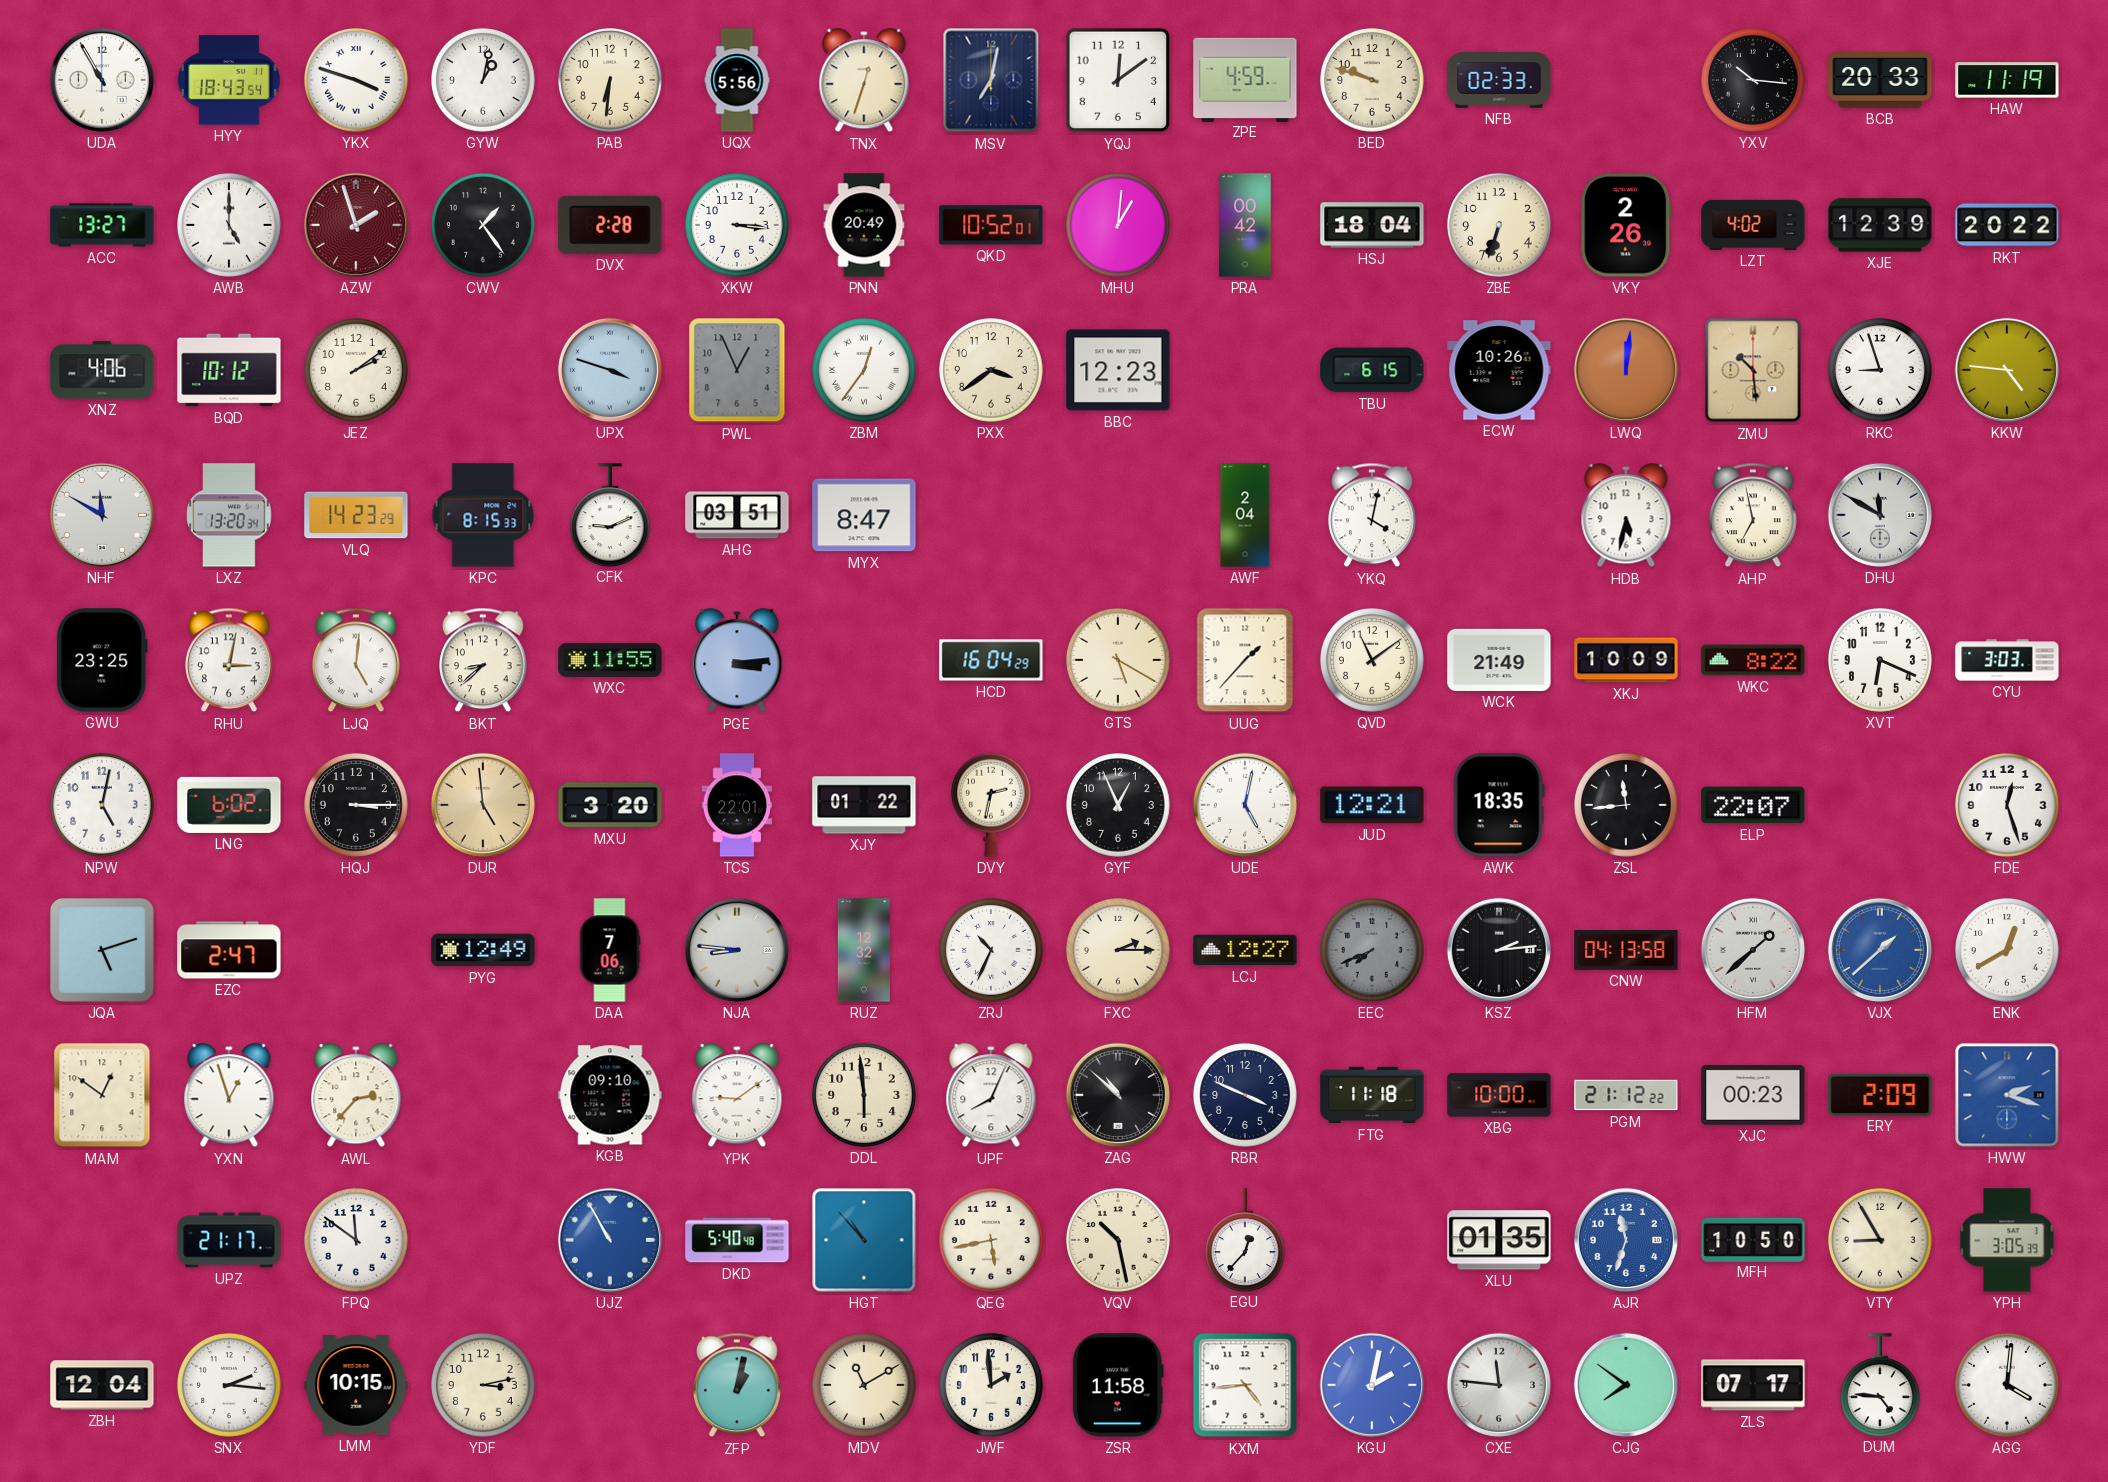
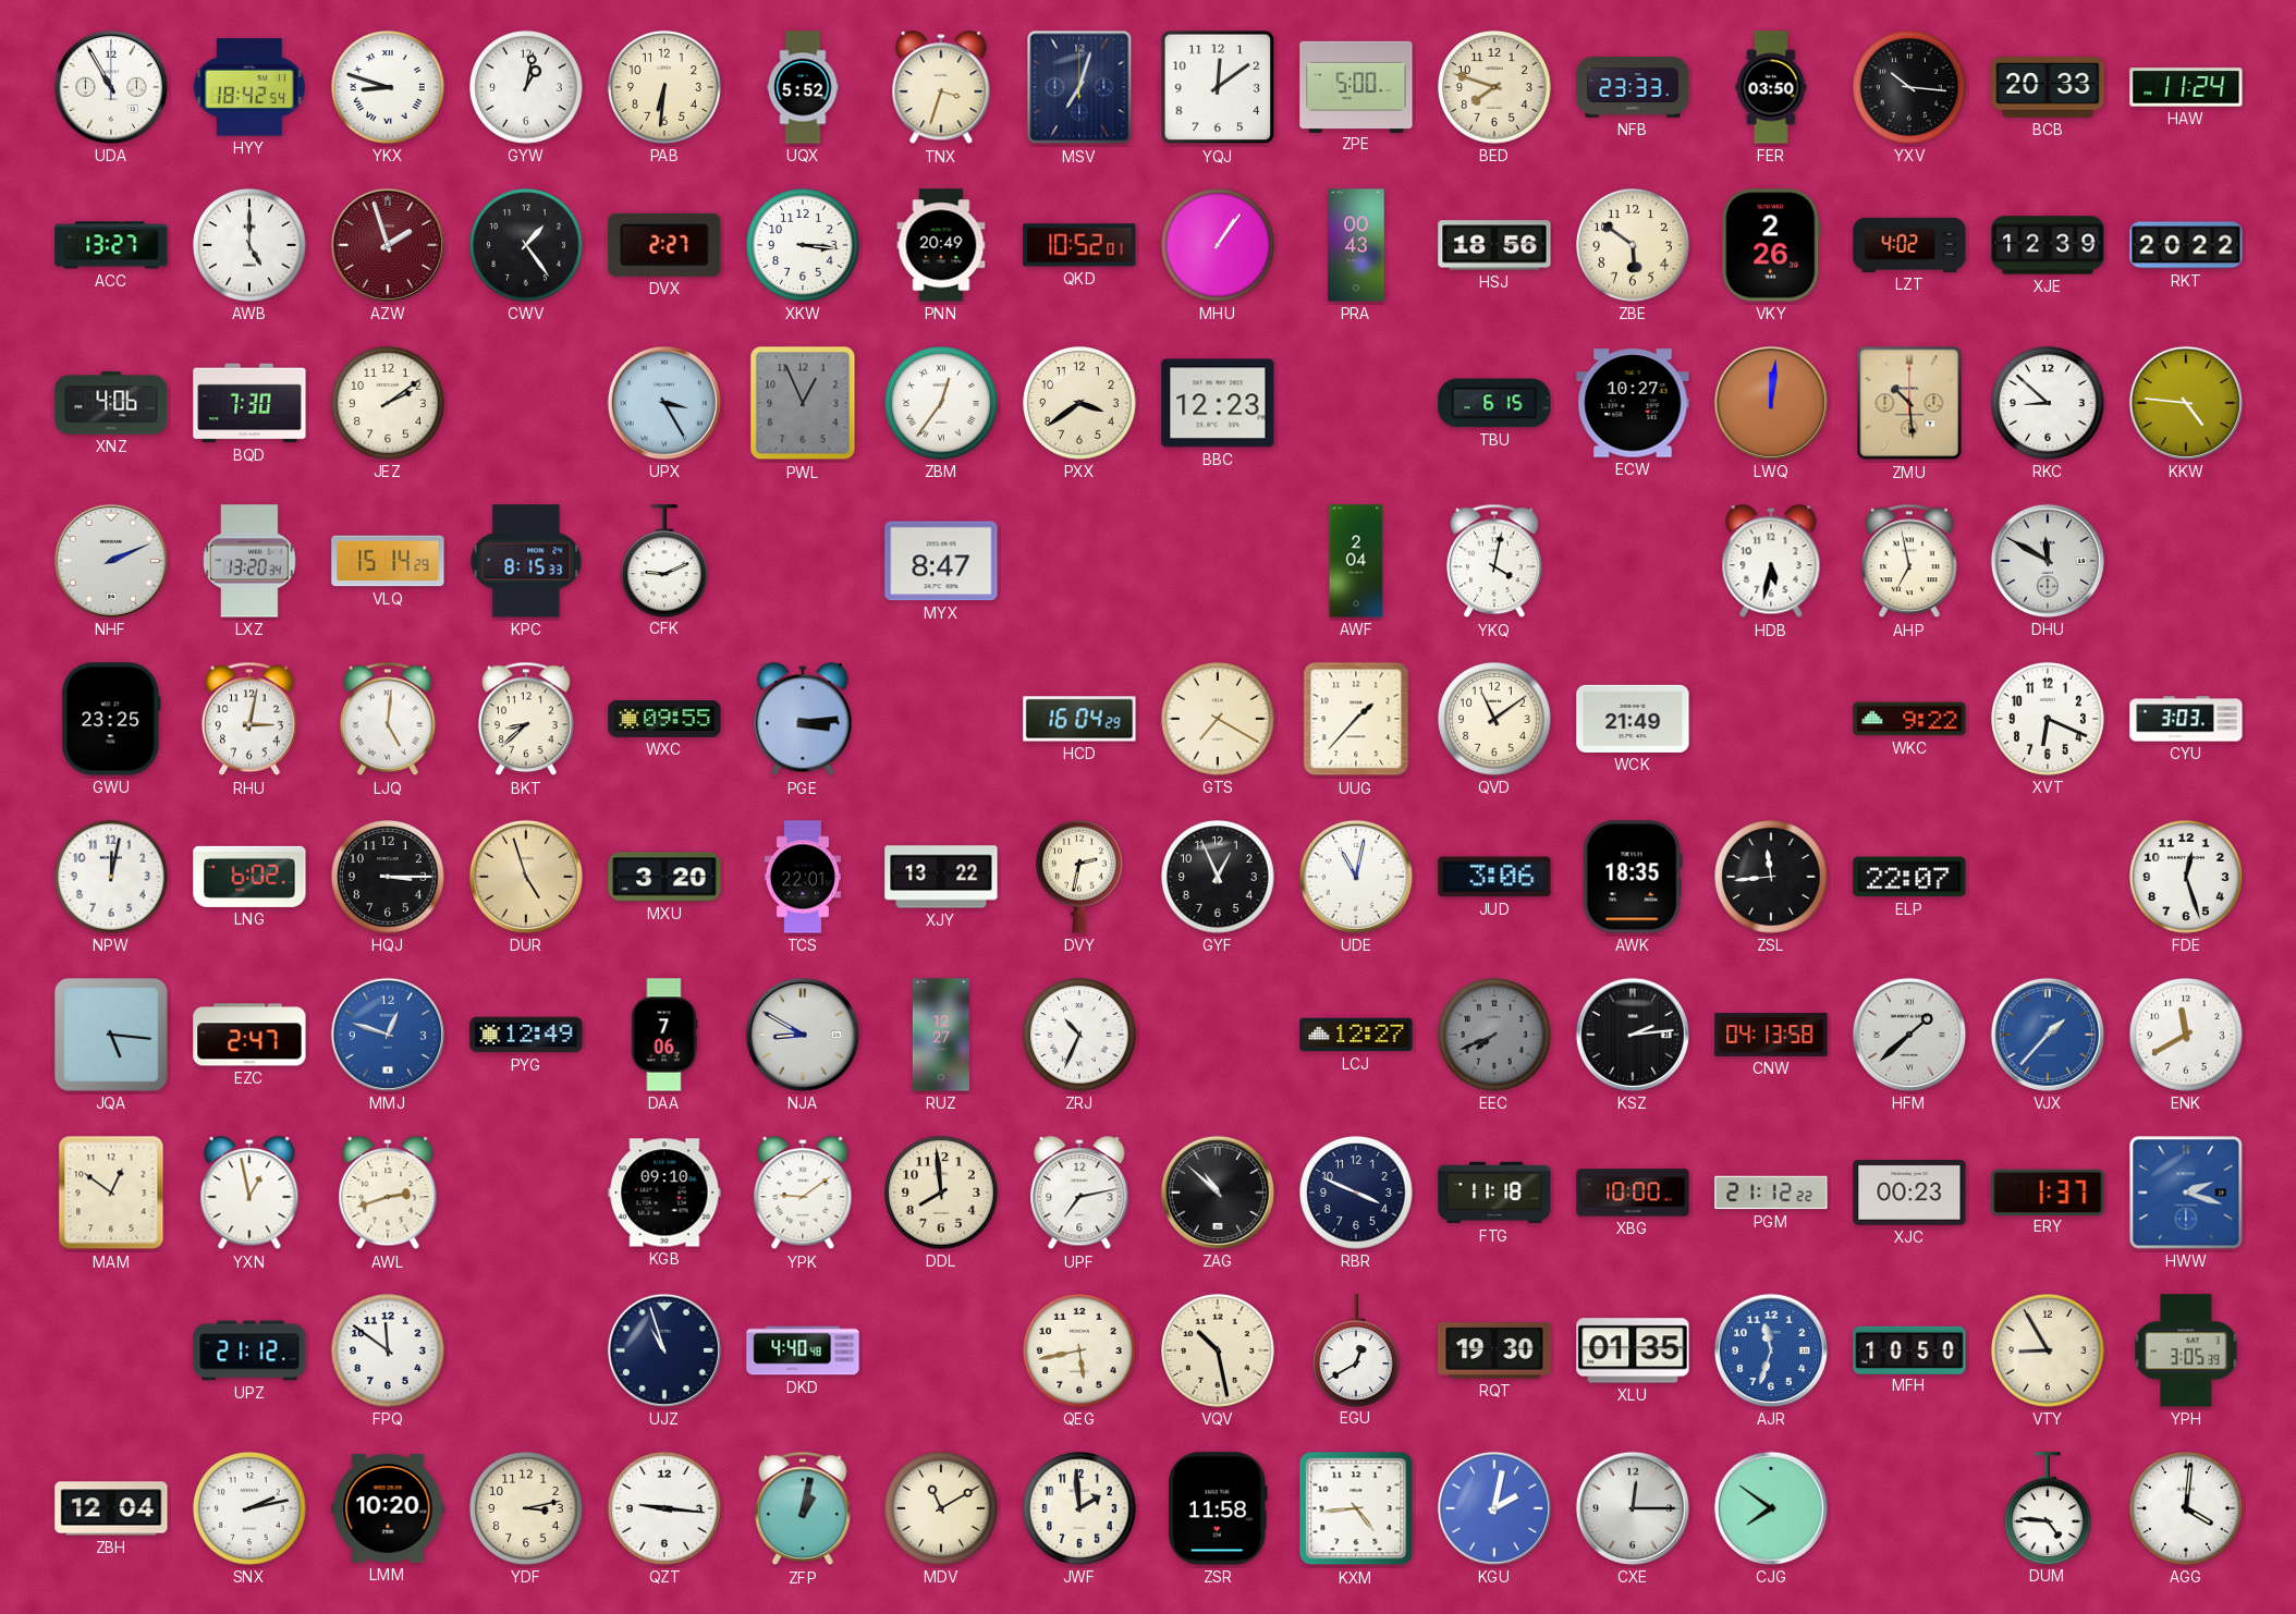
HYY: 18:43 -> 18:42 (249, 87)
YKX: 3:48 -> 8:48 (389, 88)
UQX: 5:56 -> 5:52 (803, 87)
TNX: 12:33 -> 3:33 (941, 88)
MSV: 7:02 -> 7:03 (1079, 87)
ZPE: 4:59 -> 5:00 (1356, 86)
BED: 9:48 -> 7:48 (1495, 88)
NFB: 02:33 -> 23:33 (1633, 87)
FER: none -> 03:50 (1771, 87)
HAW: 11:19 -> 11:24 (2186, 87)
DVX: 2:28 -> 2:27 (664, 245)
MHU: 1:01 -> 1:06 (1219, 246)
PRA: 00:42 -> 00:43 (1356, 245)
HSJ: 18:04 -> 18:56 (1494, 245)
ZBE: 6:33 -> 5:51 (1634, 246)
BQD: 10:12 -> 7:30 (249, 403)
UPX: 3:48 -> 3:25 (664, 403)
ECW: 10:26 -> 10:27 (1633, 403)
RKC: 8:57 -> 8:52 (2049, 404)
NHF: 11:50 -> 2:11 (111, 561)
VLQ: 14:23 -> 15:14 (388, 561)
AHG: 03:51 -> none (737, 515)
WXC: 11:55 -> 09:55 (664, 719)
GTS: 5:20 -> 7:20 (1219, 720)
XKJ: 10:09 -> none (1626, 660)
WKC: 8:22 -> 9:22 (1909, 719)
NPW: 5:02 -> 12:02 (112, 878)
DUR: 4:59 -> 4:57 (526, 877)
XJY: 01:22 -> 13:22 (941, 877)
UDE: 5:02 -> 11:02 (1356, 877)
JUD: 12:21 -> 3:06 (1494, 877)
JQA: 5:12 -> 5:16 (112, 1036)
MMJ: none -> 12:48 (388, 1035)
NJA: 8:46 -> 8:50 (803, 1035)
RUZ: 12:32 -> 12:27 (941, 1035)
FXC: 2:15 -> none (1119, 951)
VJX: 1:38 -> 1:37 (2048, 1035)
ENK: 12:40 -> 11:40 (2187, 1036)
YXN: 12:57 -> 12:58 (249, 1194)
AWL: 2:37 -> 2:42 (388, 1194)
DDL: 5:59 -> 7:59 (942, 1194)
UPF: 8:04 -> 7:13 (1079, 1194)
ERY: 2:09 -> 1:37 (2048, 1191)
UPZ: 21:17 -> 21:12 (249, 1350)
UJZ: 10:55 -> 10:57 (664, 1350)
UJZ dial: blue -> navy (664, 1350)
DKD: 5:40 -> 4:40 (803, 1350)
HGT: 10:53 -> none (864, 1240)
EGU: 12:37 -> 12:40 (1356, 1350)
RQT: none -> 19:30 (1494, 1350)
SNX: 2:16 -> 2:13 (251, 1509)
LMM: 10:15 -> 10:20 (388, 1508)
QZT: none -> 9:16 (665, 1509)
CXE: 11:46 -> 12:15 (1633, 1508)
ZLS: 07:17 -> none (1753, 1385)
